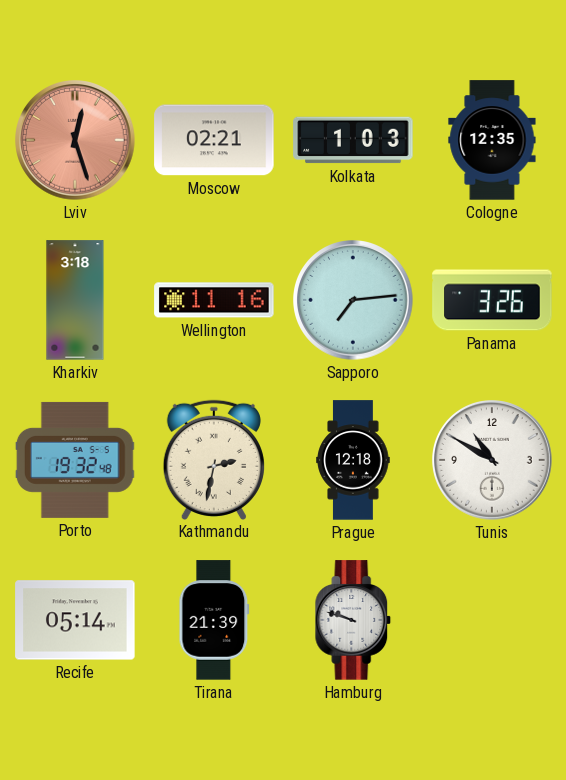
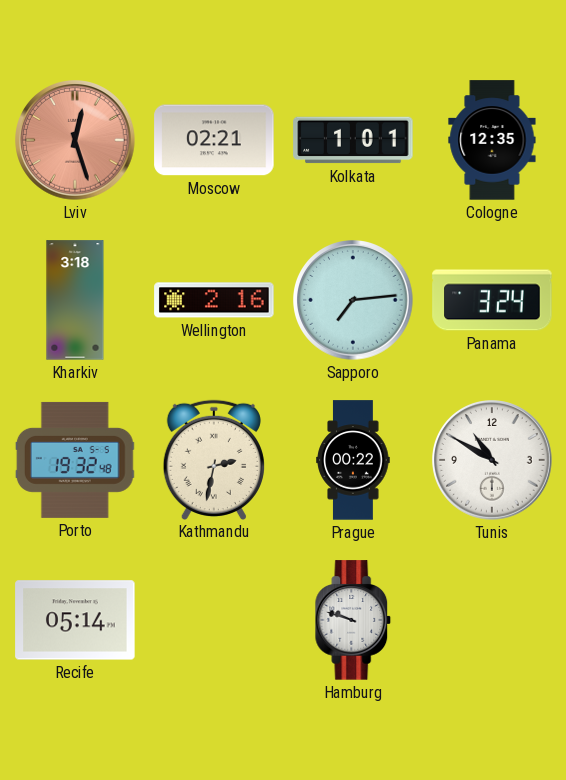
Kolkata: 1:03 -> 1:01 (353, 140)
Wellington: 11:16 -> 2:16 (214, 300)
Panama: 3:26 -> 3:24 (492, 300)
Prague: 12:18 -> 00:22 (353, 460)
Tirana: 21:39 -> none (214, 620)
